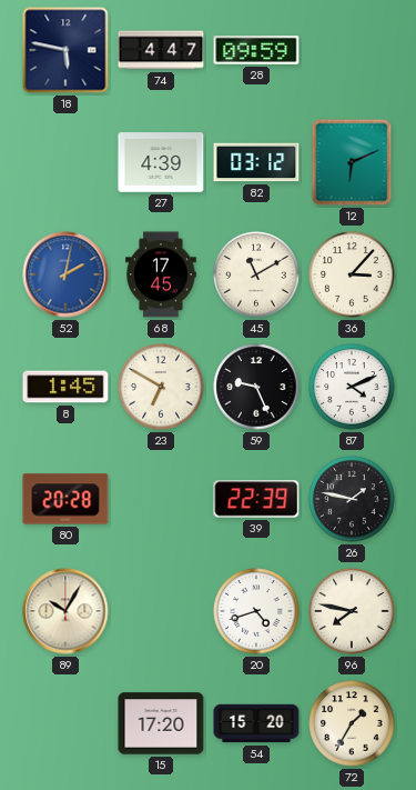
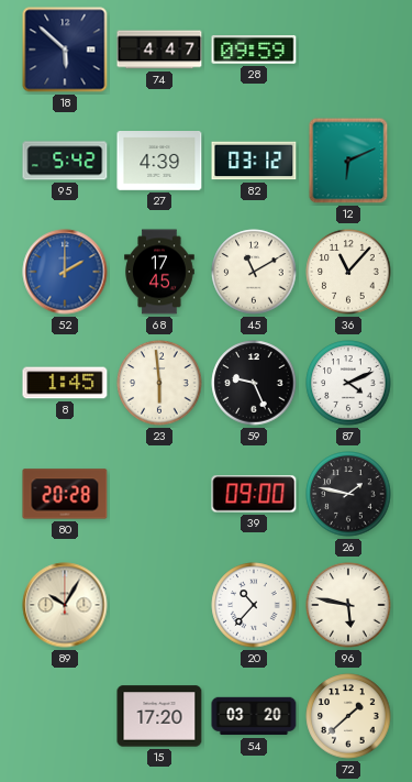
18: 5:47 -> 5:52 (65, 49)
95: none -> 5:42 (65, 161)
52: 2:02 -> 2:00 (65, 272)
36: 3:07 -> 11:07 (348, 272)
23: 6:50 -> 5:59 (159, 383)
39: 22:39 -> 09:00 (254, 494)
20: 4:42 -> 10:37 (254, 605)
96: 7:47 -> 5:47 (348, 605)
54: 15:20 -> 03:20 (254, 716)
72: 1:35 -> 1:38 (348, 716)
